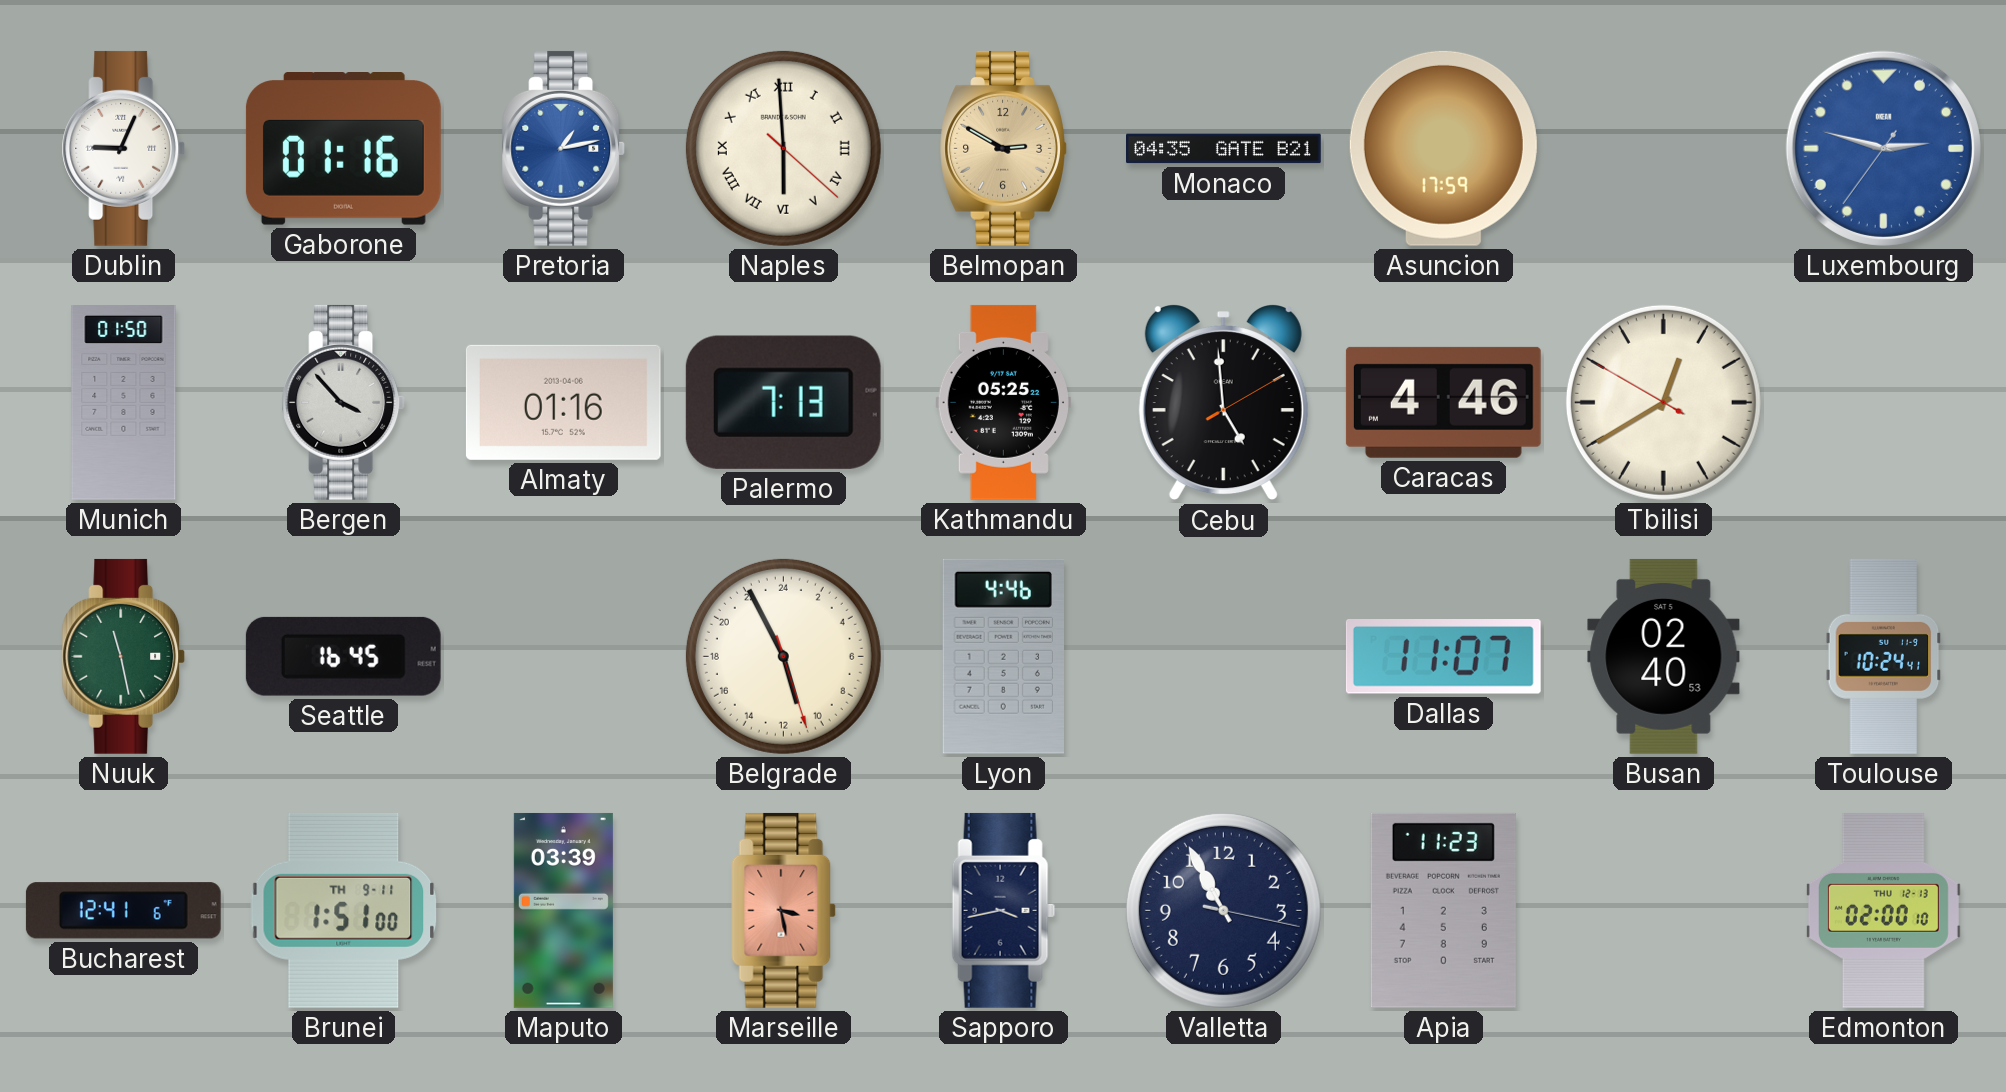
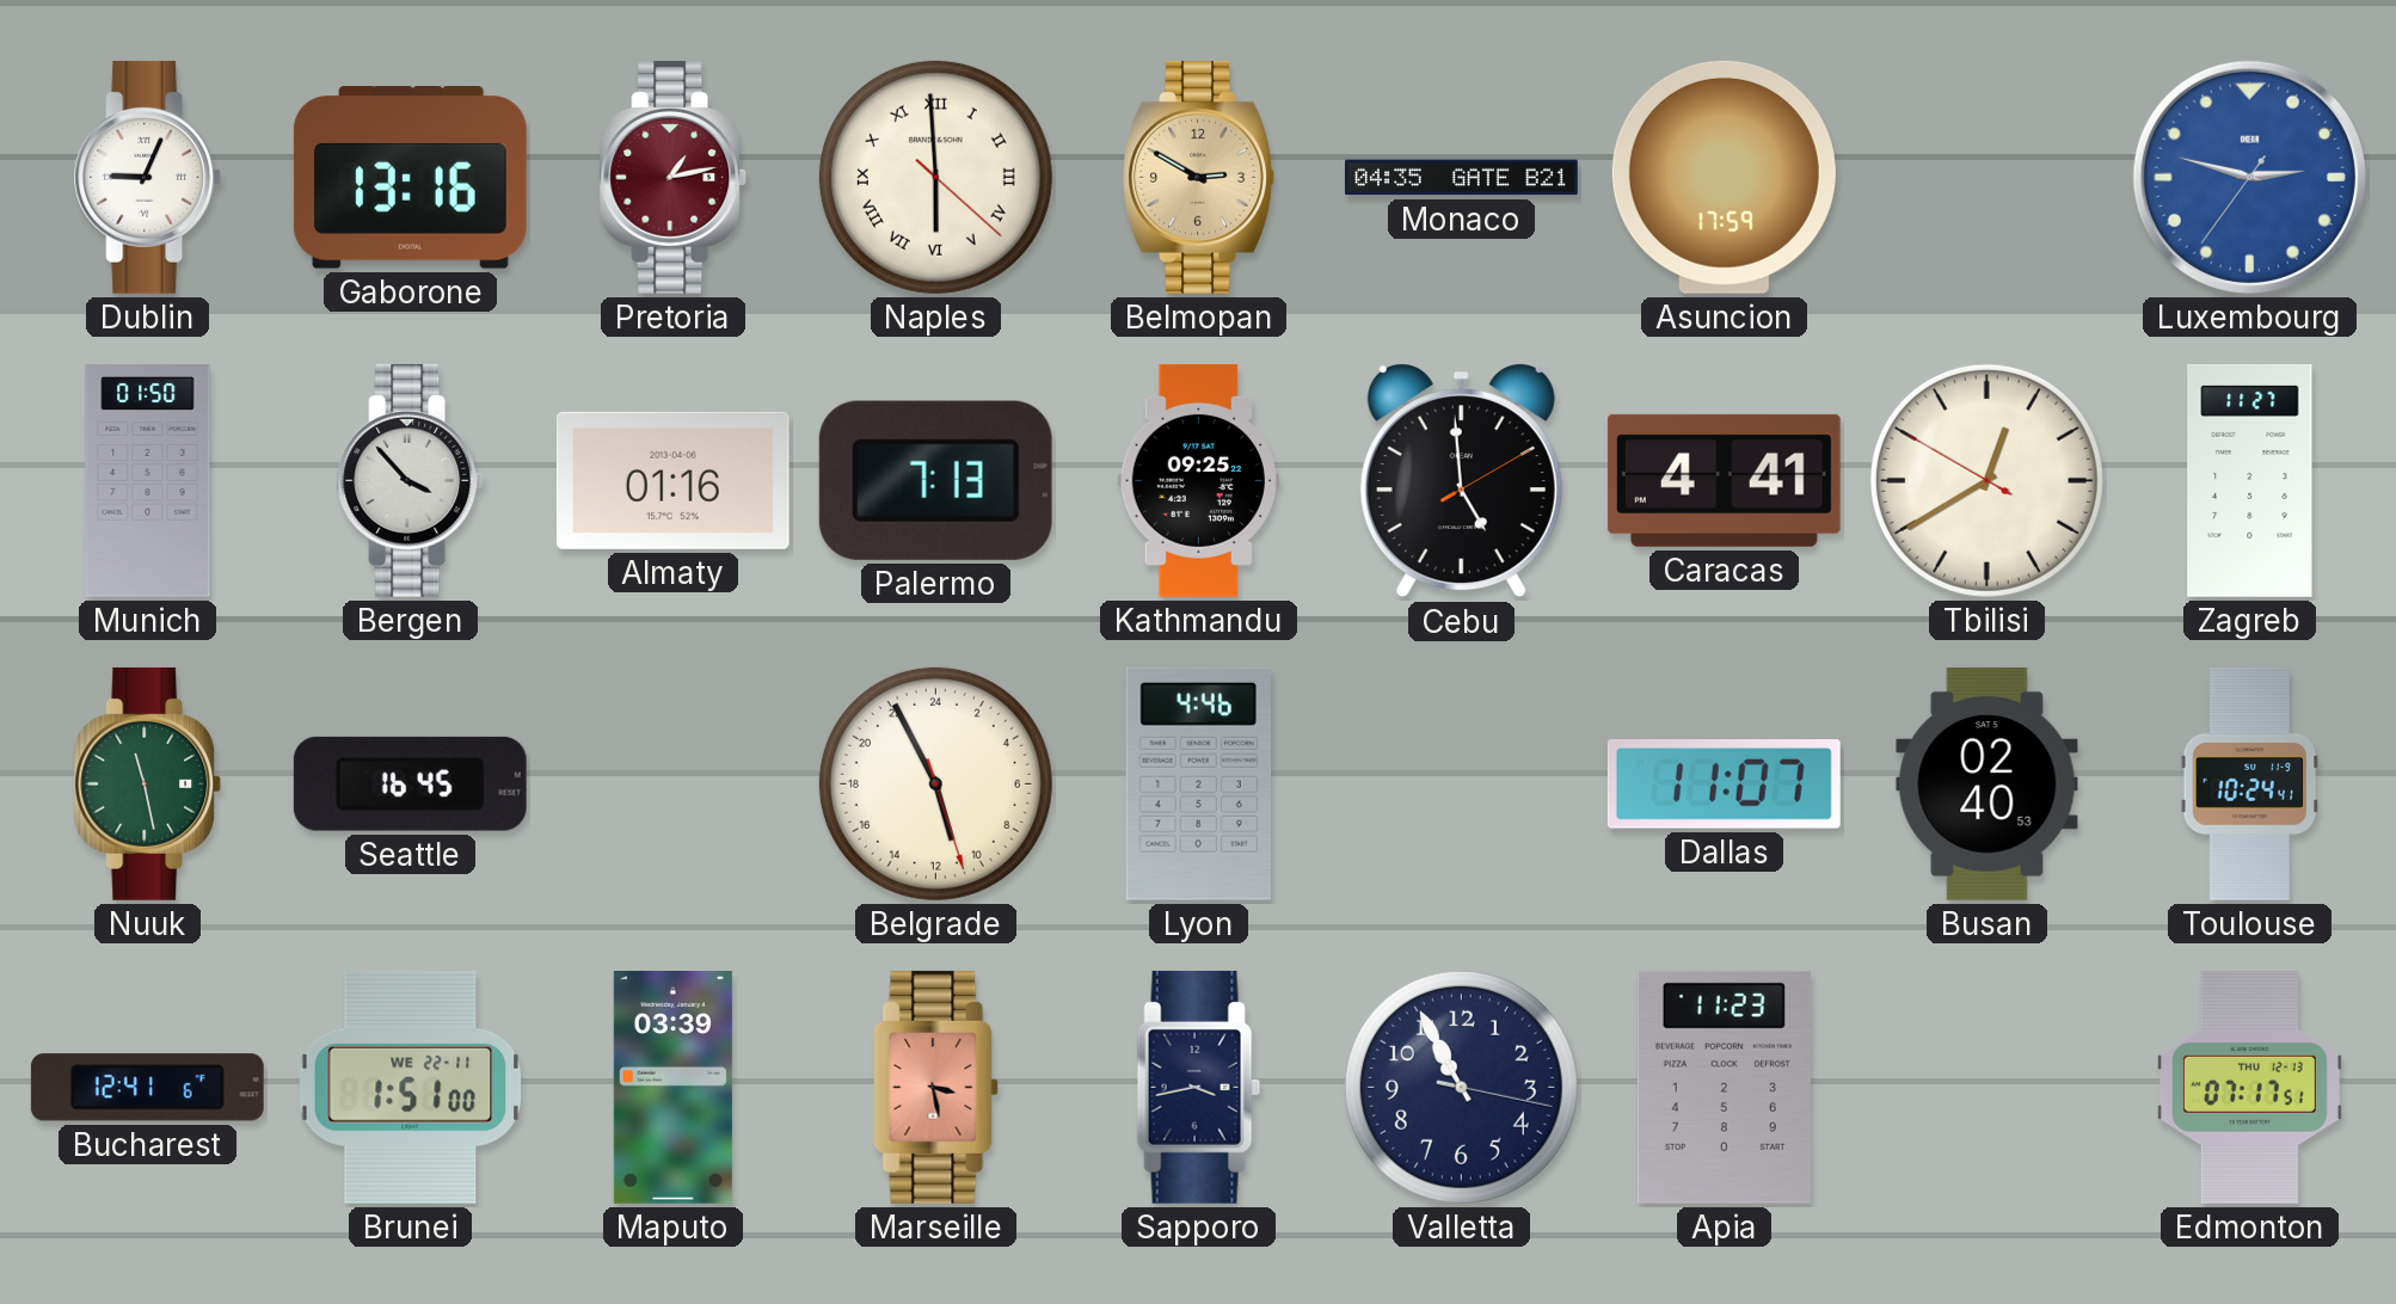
Gaborone: 01:16 -> 13:16 (410, 178)
Pretoria dial: blue -> burgundy (674, 177)
Kathmandu: 05:25 -> 09:25 (1198, 480)
Caracas: 4:46 -> 4:41 (1724, 480)
Zagreb: none -> 11:27 (2250, 480)
Brunei date: TH 9-11 -> WE 22-11 (411, 1087)
Edmonton: 02:00 -> 07:17 (2249, 1087)
